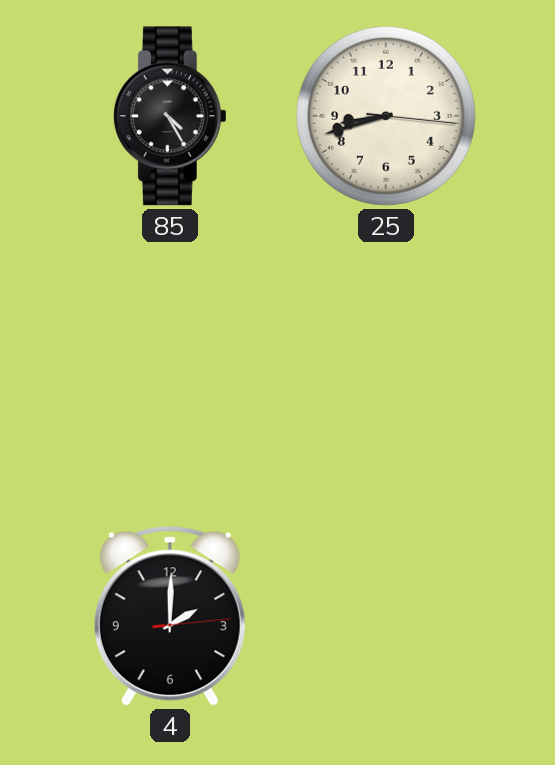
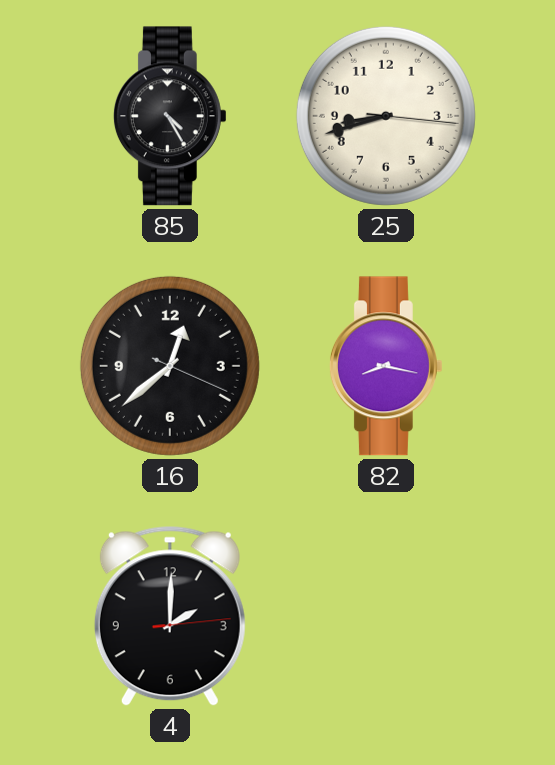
16: none -> 12:38 (170, 366)
82: none -> 8:17 (386, 366)
